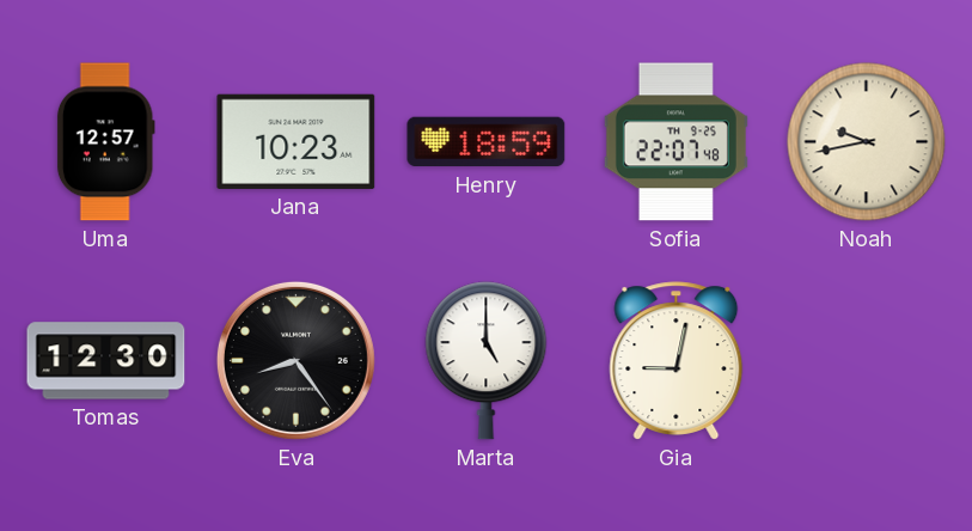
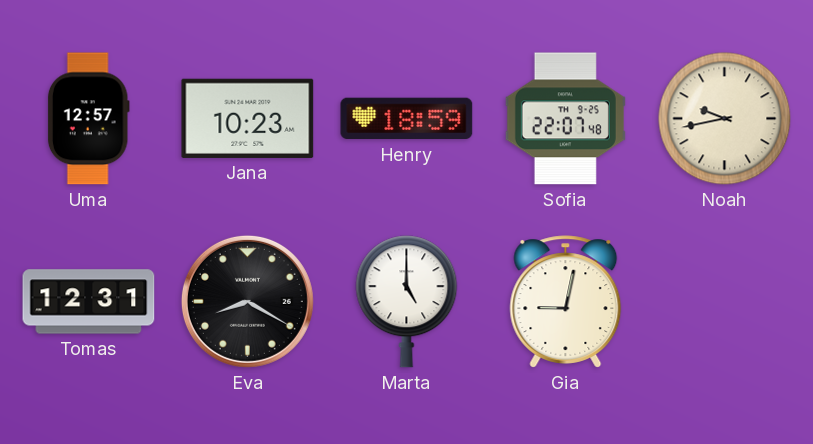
Tomas: 12:30 -> 12:31 (89, 302)
Eva: 8:24 -> 8:20 (247, 301)
